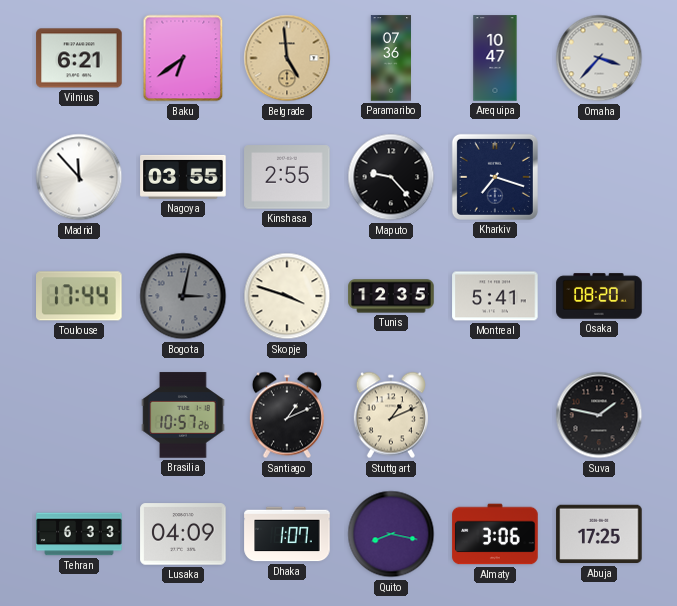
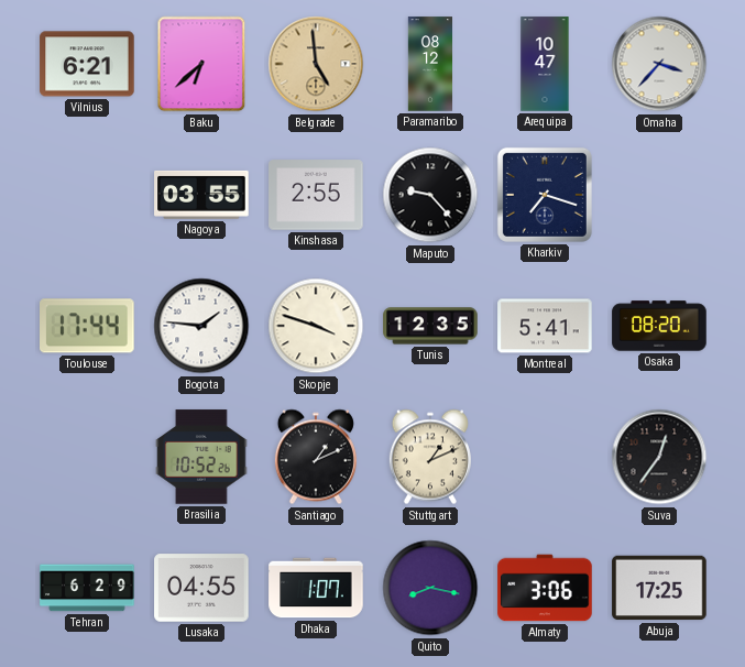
Baku: 6:39 -> 6:38 (201, 64)
Paramaribo: 07:36 -> 08:12 (429, 64)
Madrid: 11:53 -> none (79, 177)
Bogota: 3:02 -> 1:46 (201, 326)
Bogota dial: grey -> white (201, 326)
Brasilia: 10:57 -> 10:52 (201, 457)
Suva: 1:47 -> 12:36 (659, 457)
Tehran: 6:33 -> 6:29 (87, 588)
Lusaka: 04:09 -> 04:55 (201, 588)
